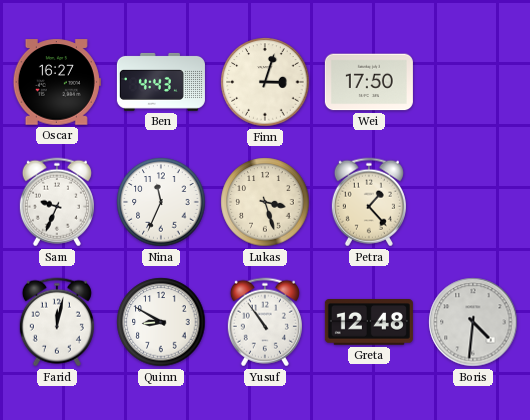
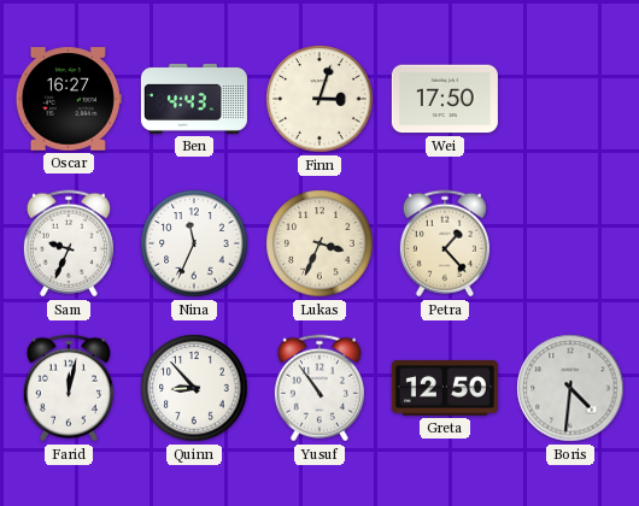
Lukas: 3:27 -> 3:34 (319, 243)
Quinn: 8:50 -> 8:53 (194, 388)
Greta: 12:48 -> 12:50 (445, 388)
